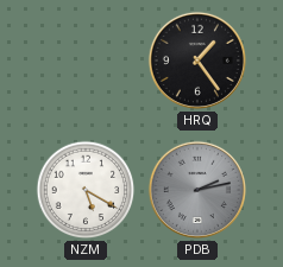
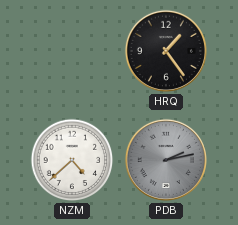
NZM: 5:20 -> 4:38 (72, 160)
